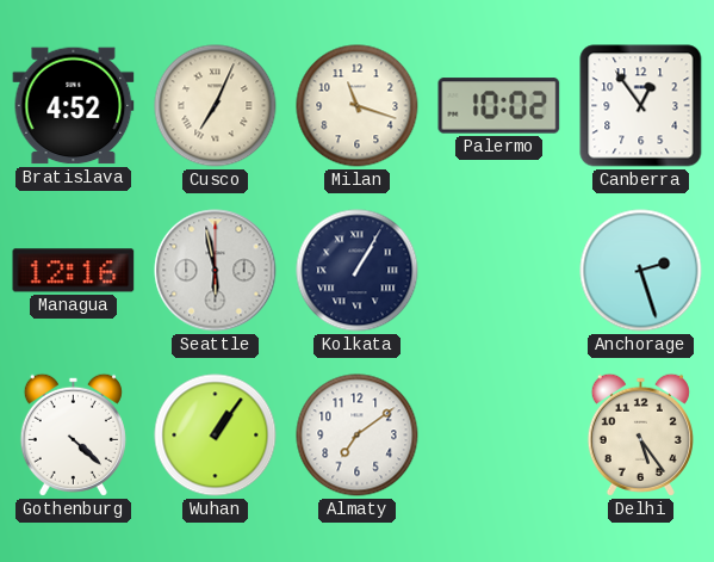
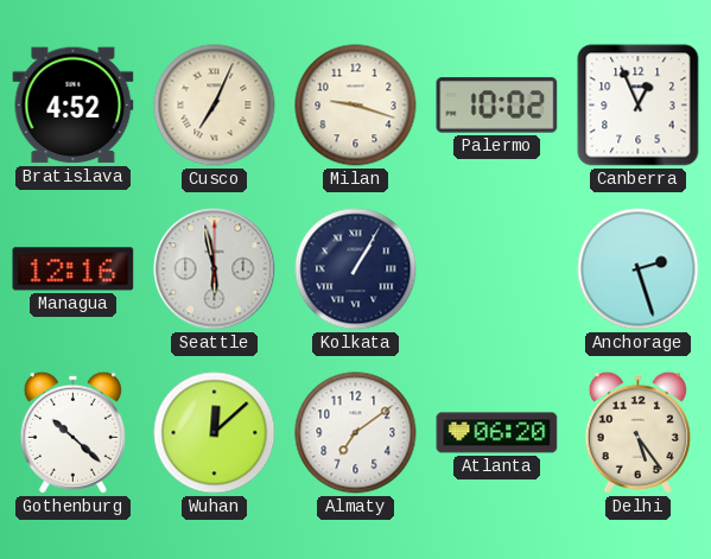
Milan: 11:18 -> 9:18 (356, 106)
Canberra: 12:54 -> 12:56 (639, 106)
Gothenburg: 4:22 -> 10:22 (72, 432)
Wuhan: 1:06 -> 12:08 (215, 433)
Atlanta: none -> 06:20 (497, 433)
